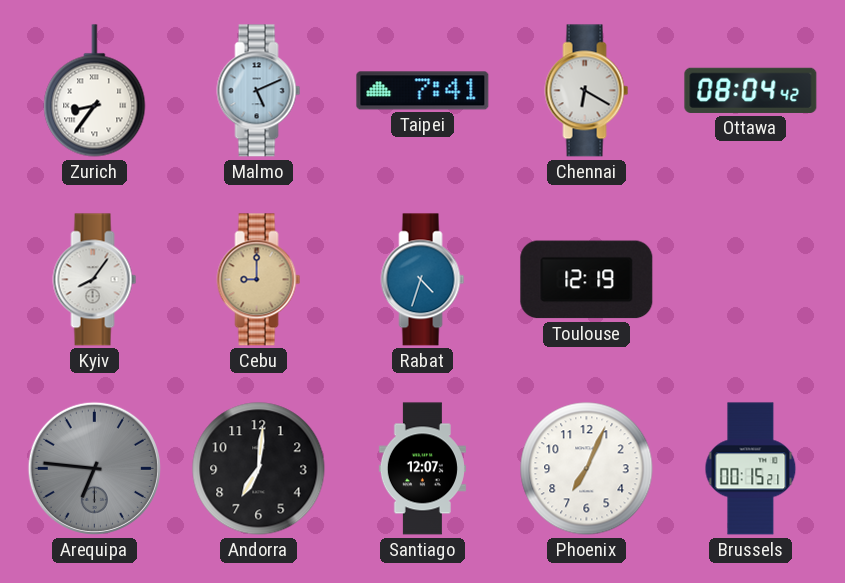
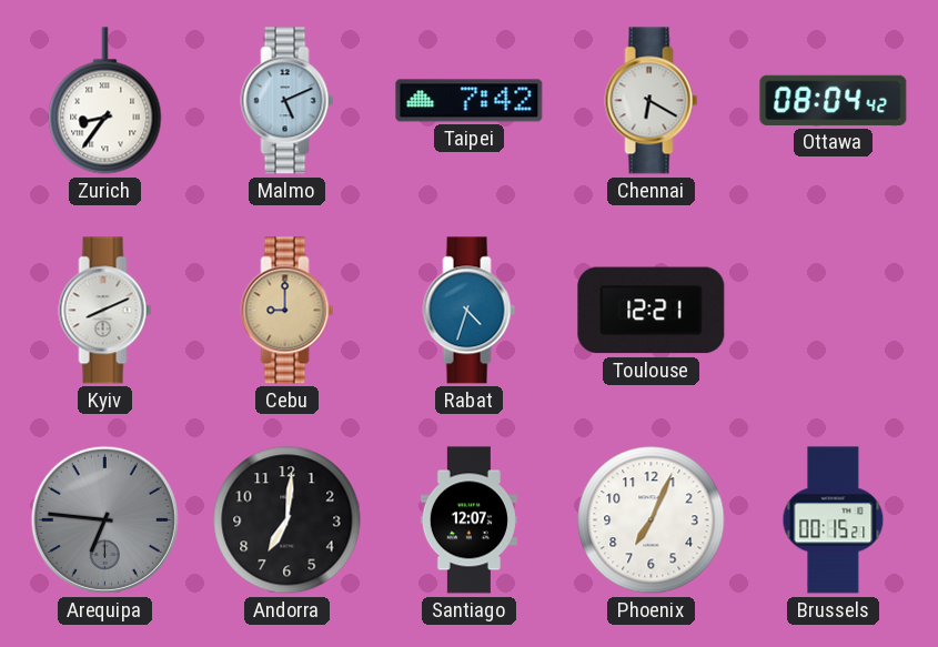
Taipei: 7:41 -> 7:42 (470, 101)
Kyiv: 8:06 -> 8:11 (105, 311)
Toulouse: 12:19 -> 12:21 (652, 311)
